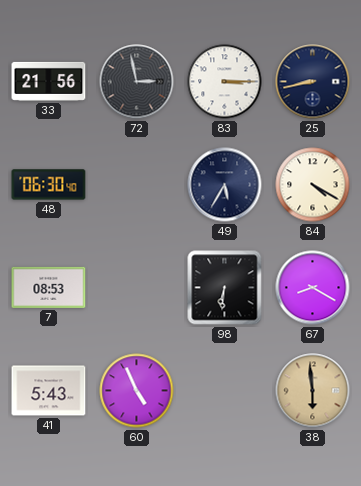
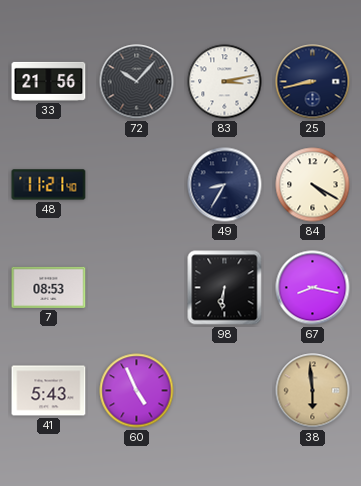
72: 2:58 -> 10:07 (137, 82)
83: 3:15 -> 3:13 (225, 82)
48: 06:30 -> 11:21 (49, 185)
49: 5:35 -> 8:35 (225, 185)
67: 8:20 -> 8:17 (313, 288)
